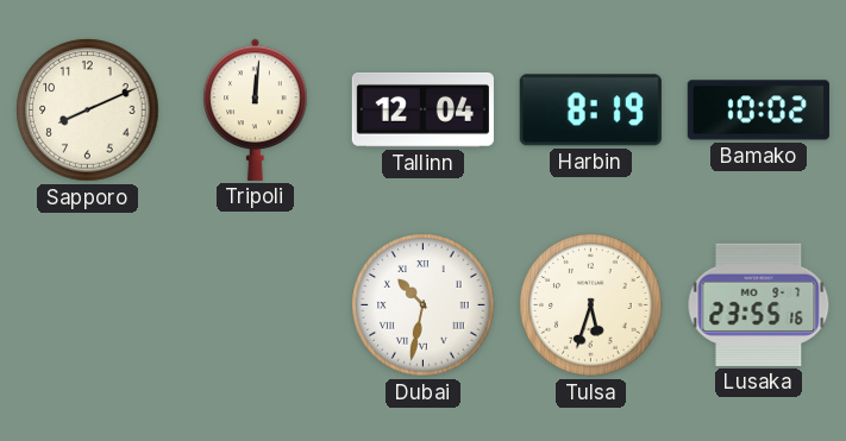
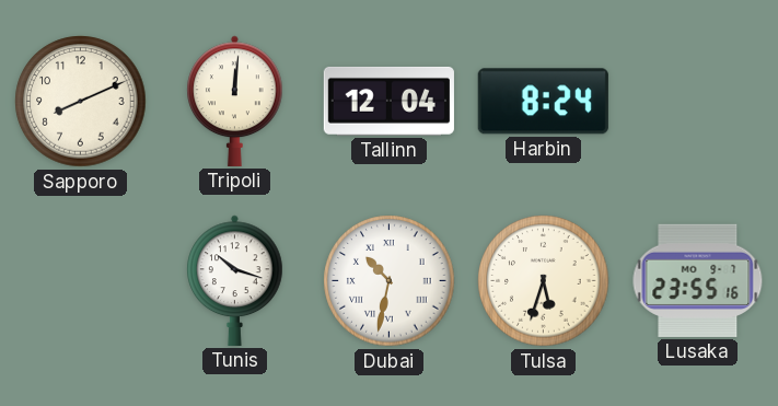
Harbin: 8:19 -> 8:24 (543, 102)
Bamako: 10:02 -> none (758, 111)
Tunis: none -> 10:18 (235, 280)
